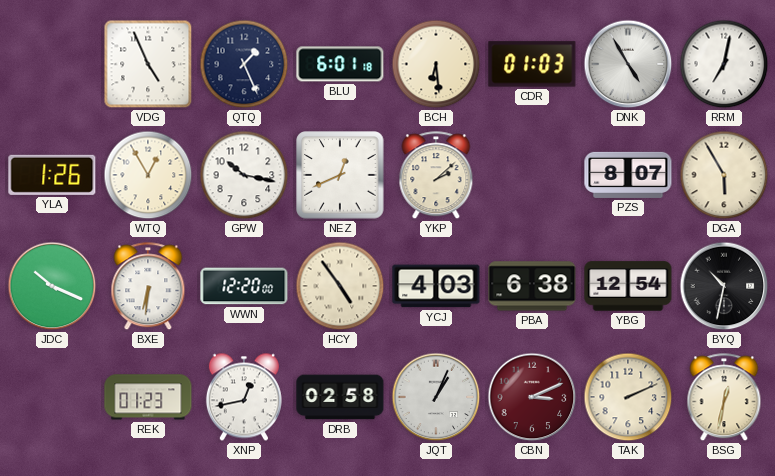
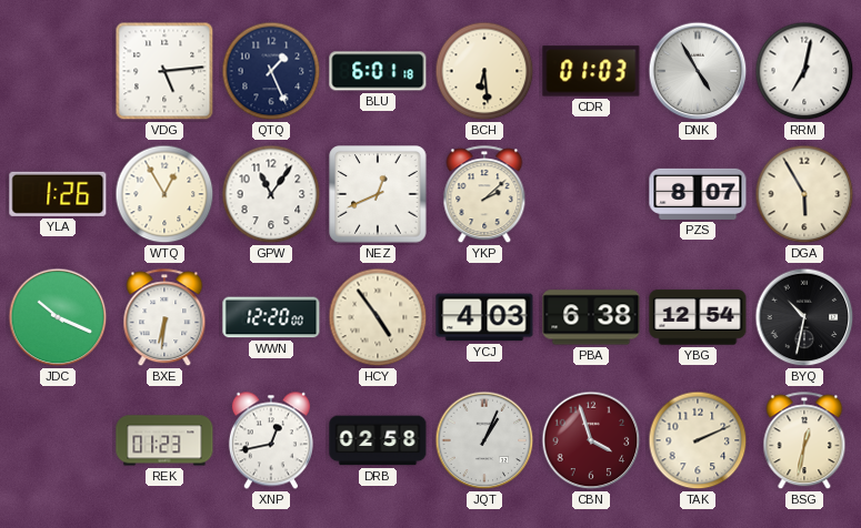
VDG: 4:56 -> 5:14 (164, 71)
GPW: 10:17 -> 11:06 (271, 194)
CBN: 3:11 -> 3:57 (591, 440)
